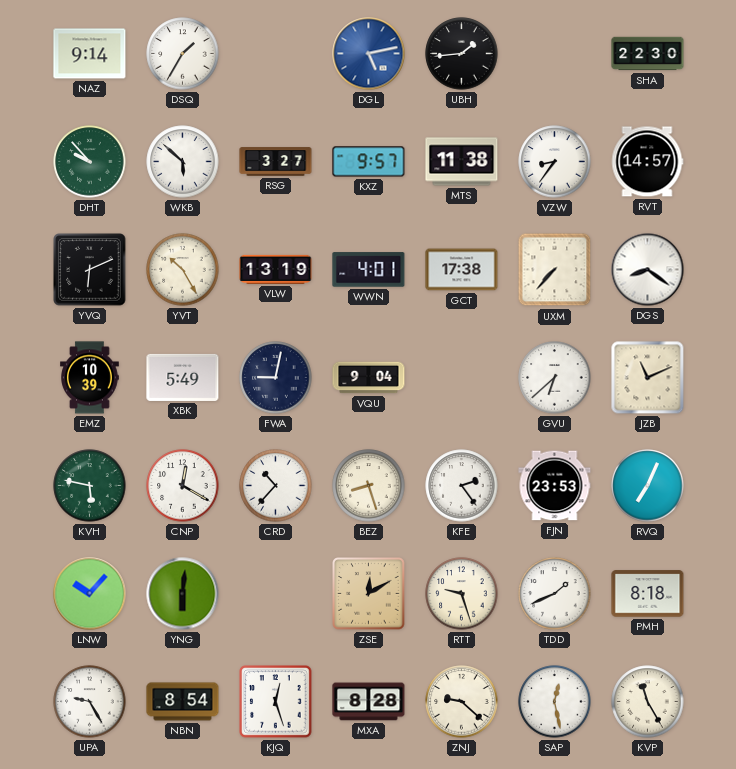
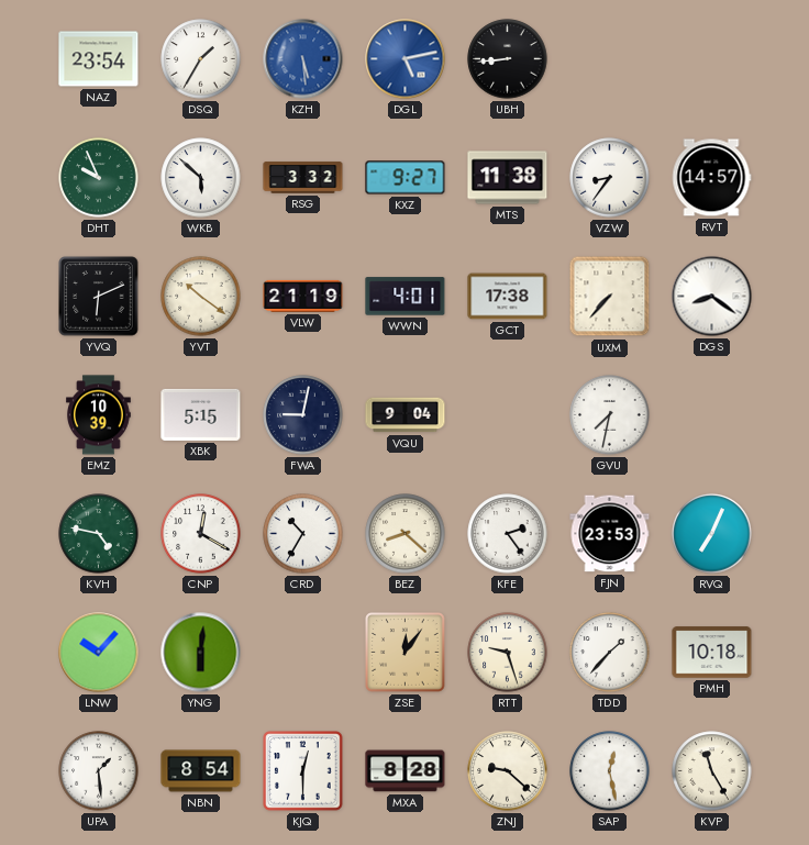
NAZ: 9:14 -> 23:54 (99, 59)
KZH: none -> 5:29 (303, 59)
UBH: 1:44 -> 8:44 (508, 59)
SHA: 22:30 -> none (648, 54)
DHT: 9:53 -> 9:56 (99, 178)
RSG: 3:27 -> 3:32 (303, 178)
KXZ: 9:57 -> 9:27 (406, 178)
YVT: 10:25 -> 10:21 (201, 297)
VLW: 13:19 -> 21:19 (303, 296)
XBK: 5:49 -> 5:15 (201, 414)
GVU: 6:38 -> 7:32 (610, 415)
JZB: 11:11 -> none (648, 378)
KVH: 5:47 -> 4:47 (99, 534)
CRD: 10:37 -> 10:35 (303, 534)
BEZ: 8:27 -> 8:22 (406, 534)
ZSE: 12:10 -> 12:06 (406, 653)
TDD: 1:41 -> 1:37 (610, 653)
PMH: 8:18 -> 10:18 (712, 653)
UPA: 9:25 -> 1:29 (99, 771)
KJQ: 12:27 -> 12:30 (303, 771)
